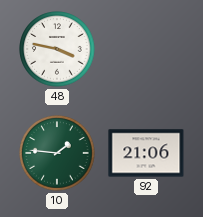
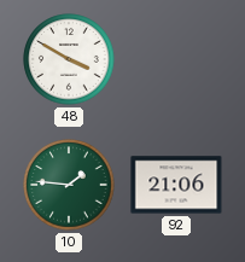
48: 3:47 -> 3:50 (69, 59)
